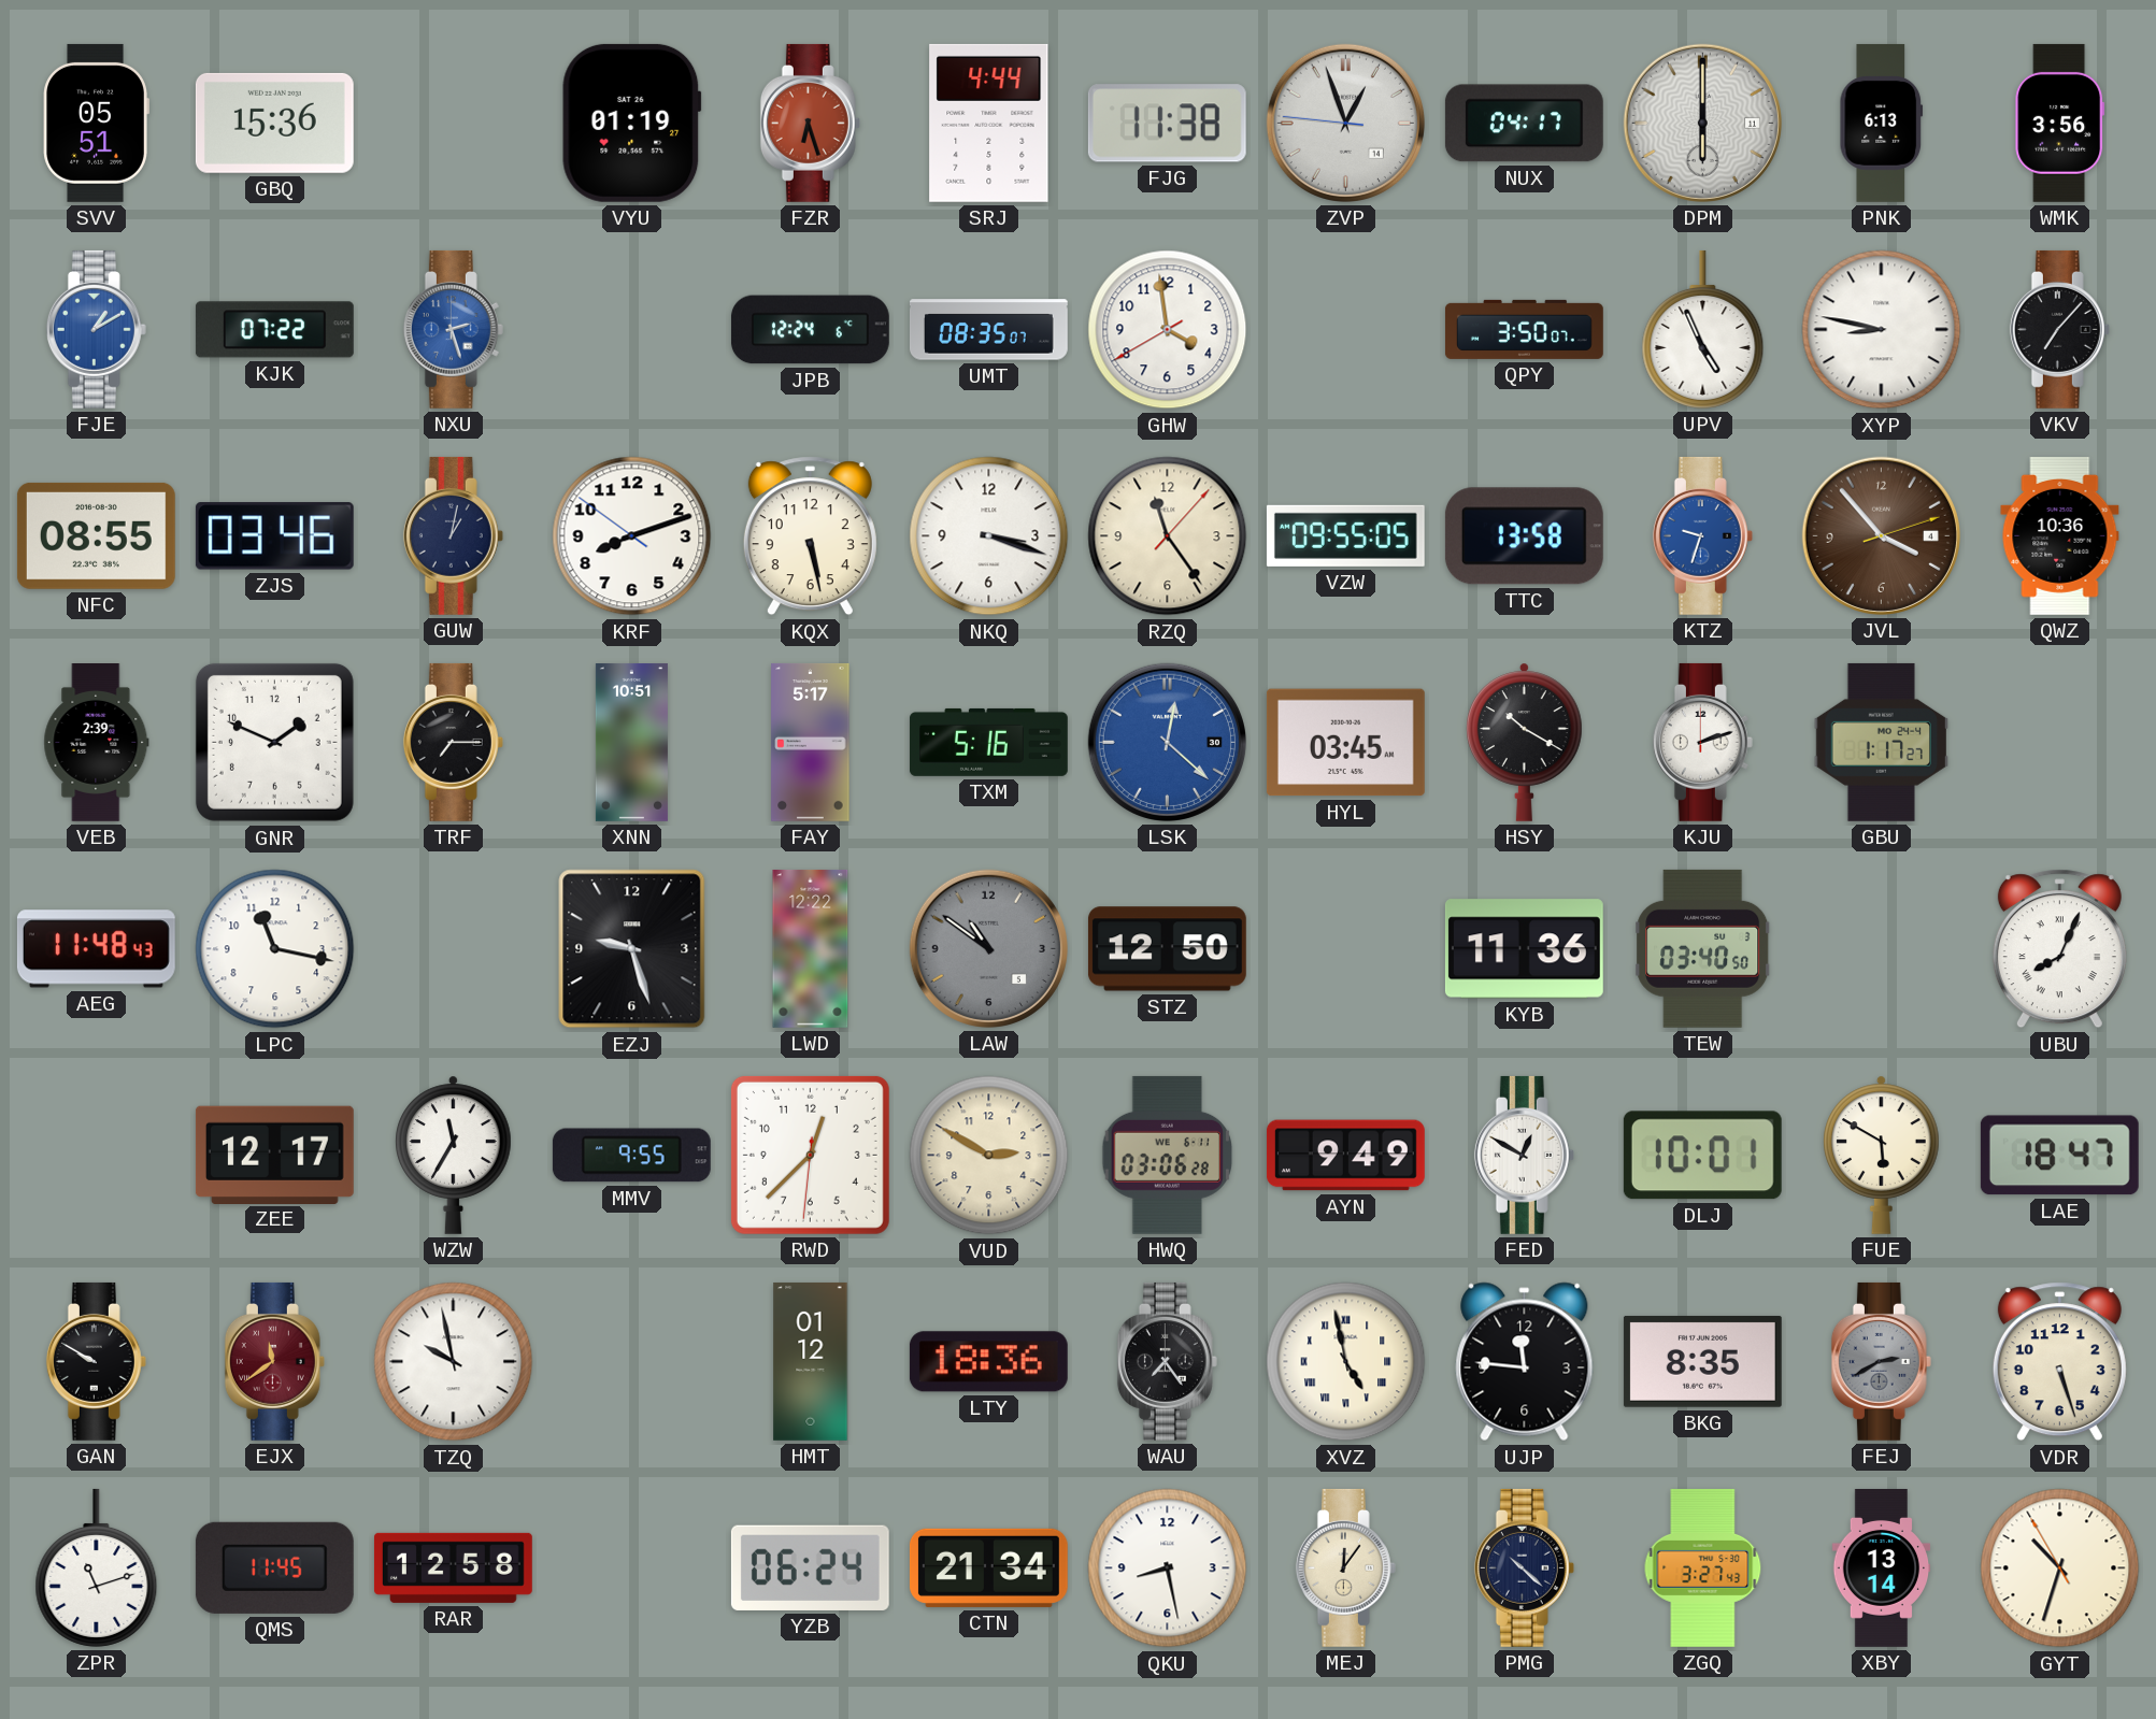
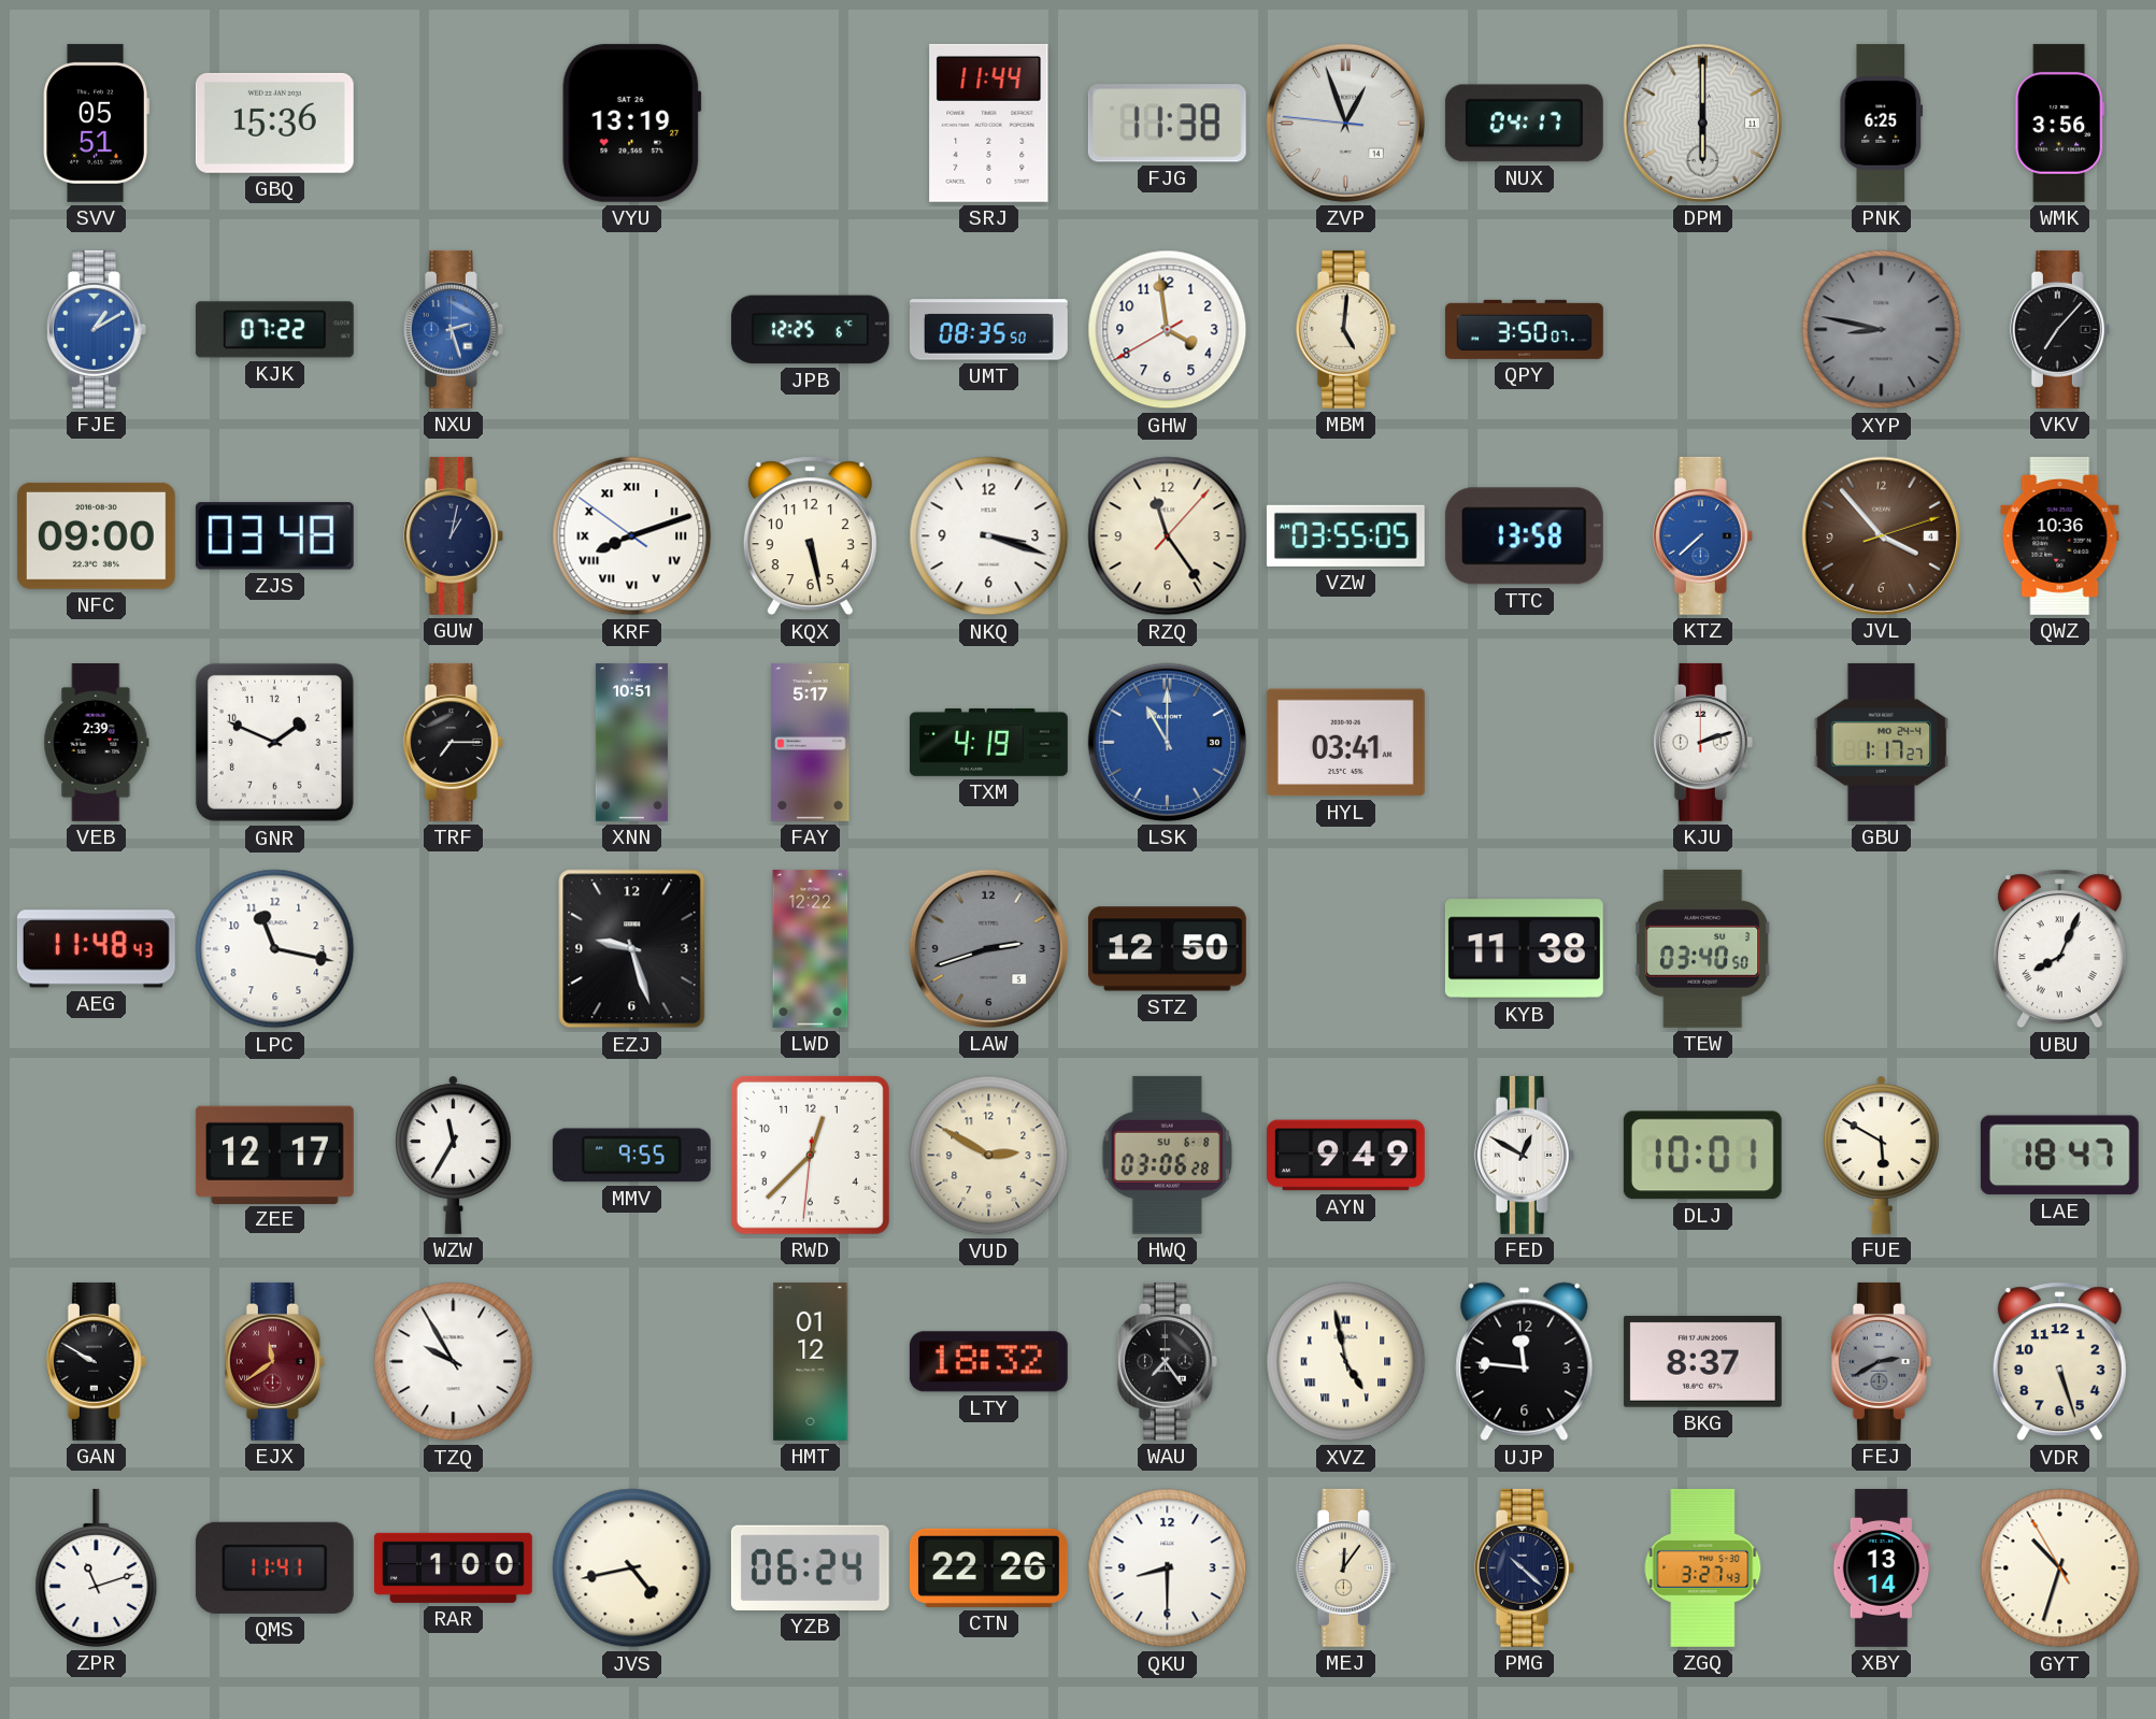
VYU: 01:19 -> 13:19 (632, 123)
FZR: 6:27 -> none (810, 123)
SRJ: 4:44 -> 11:44 (989, 123)
PNK: 6:13 -> 6:25 (1882, 123)
JPB: 12:24 -> 12:25 (810, 330)
UMT: 08:35:07 -> 08:35:50 (988, 330)
MBM: none -> 5:01 (1345, 329)
UPV: 4:56 -> none (1703, 329)
XYP dial: white -> grey (1882, 330)
NFC: 08:55 -> 09:00 (96, 535)
ZJS: 03:46 -> 03:48 (274, 536)
KRF numerals: Arabic -> Roman (632, 536)
VZW: 09:55 -> 03:55 (1345, 535)
KTZ: 9:33 -> 7:38 (1702, 535)
TXM: 5:16 -> 4:19 (988, 742)
LSK: 12:22 -> 11:00 (1167, 742)
HYL: 03:45 -> 03:41 (1345, 743)
HSY: 10:20 -> none (1525, 742)
LAW: 10:51 -> 2:42 (988, 948)
KYB: 11:36 -> 11:38 (1524, 949)
HWQ date: WE 6-11 -> SU 6-8 (1168, 1155)
TZQ: 9:58 -> 9:55 (454, 1362)
LTY: 18:36 -> 18:32 (988, 1362)
BKG: 8:35 -> 8:37 (1702, 1361)
QMS: 11:45 -> 11:41 (274, 1567)
RAR: 12:58 -> 1:00 (453, 1567)
JVS: none -> 4:43 (632, 1568)
CTN: 21:34 -> 22:26 (988, 1567)
QKU: 8:28 -> 8:30 (1168, 1568)
